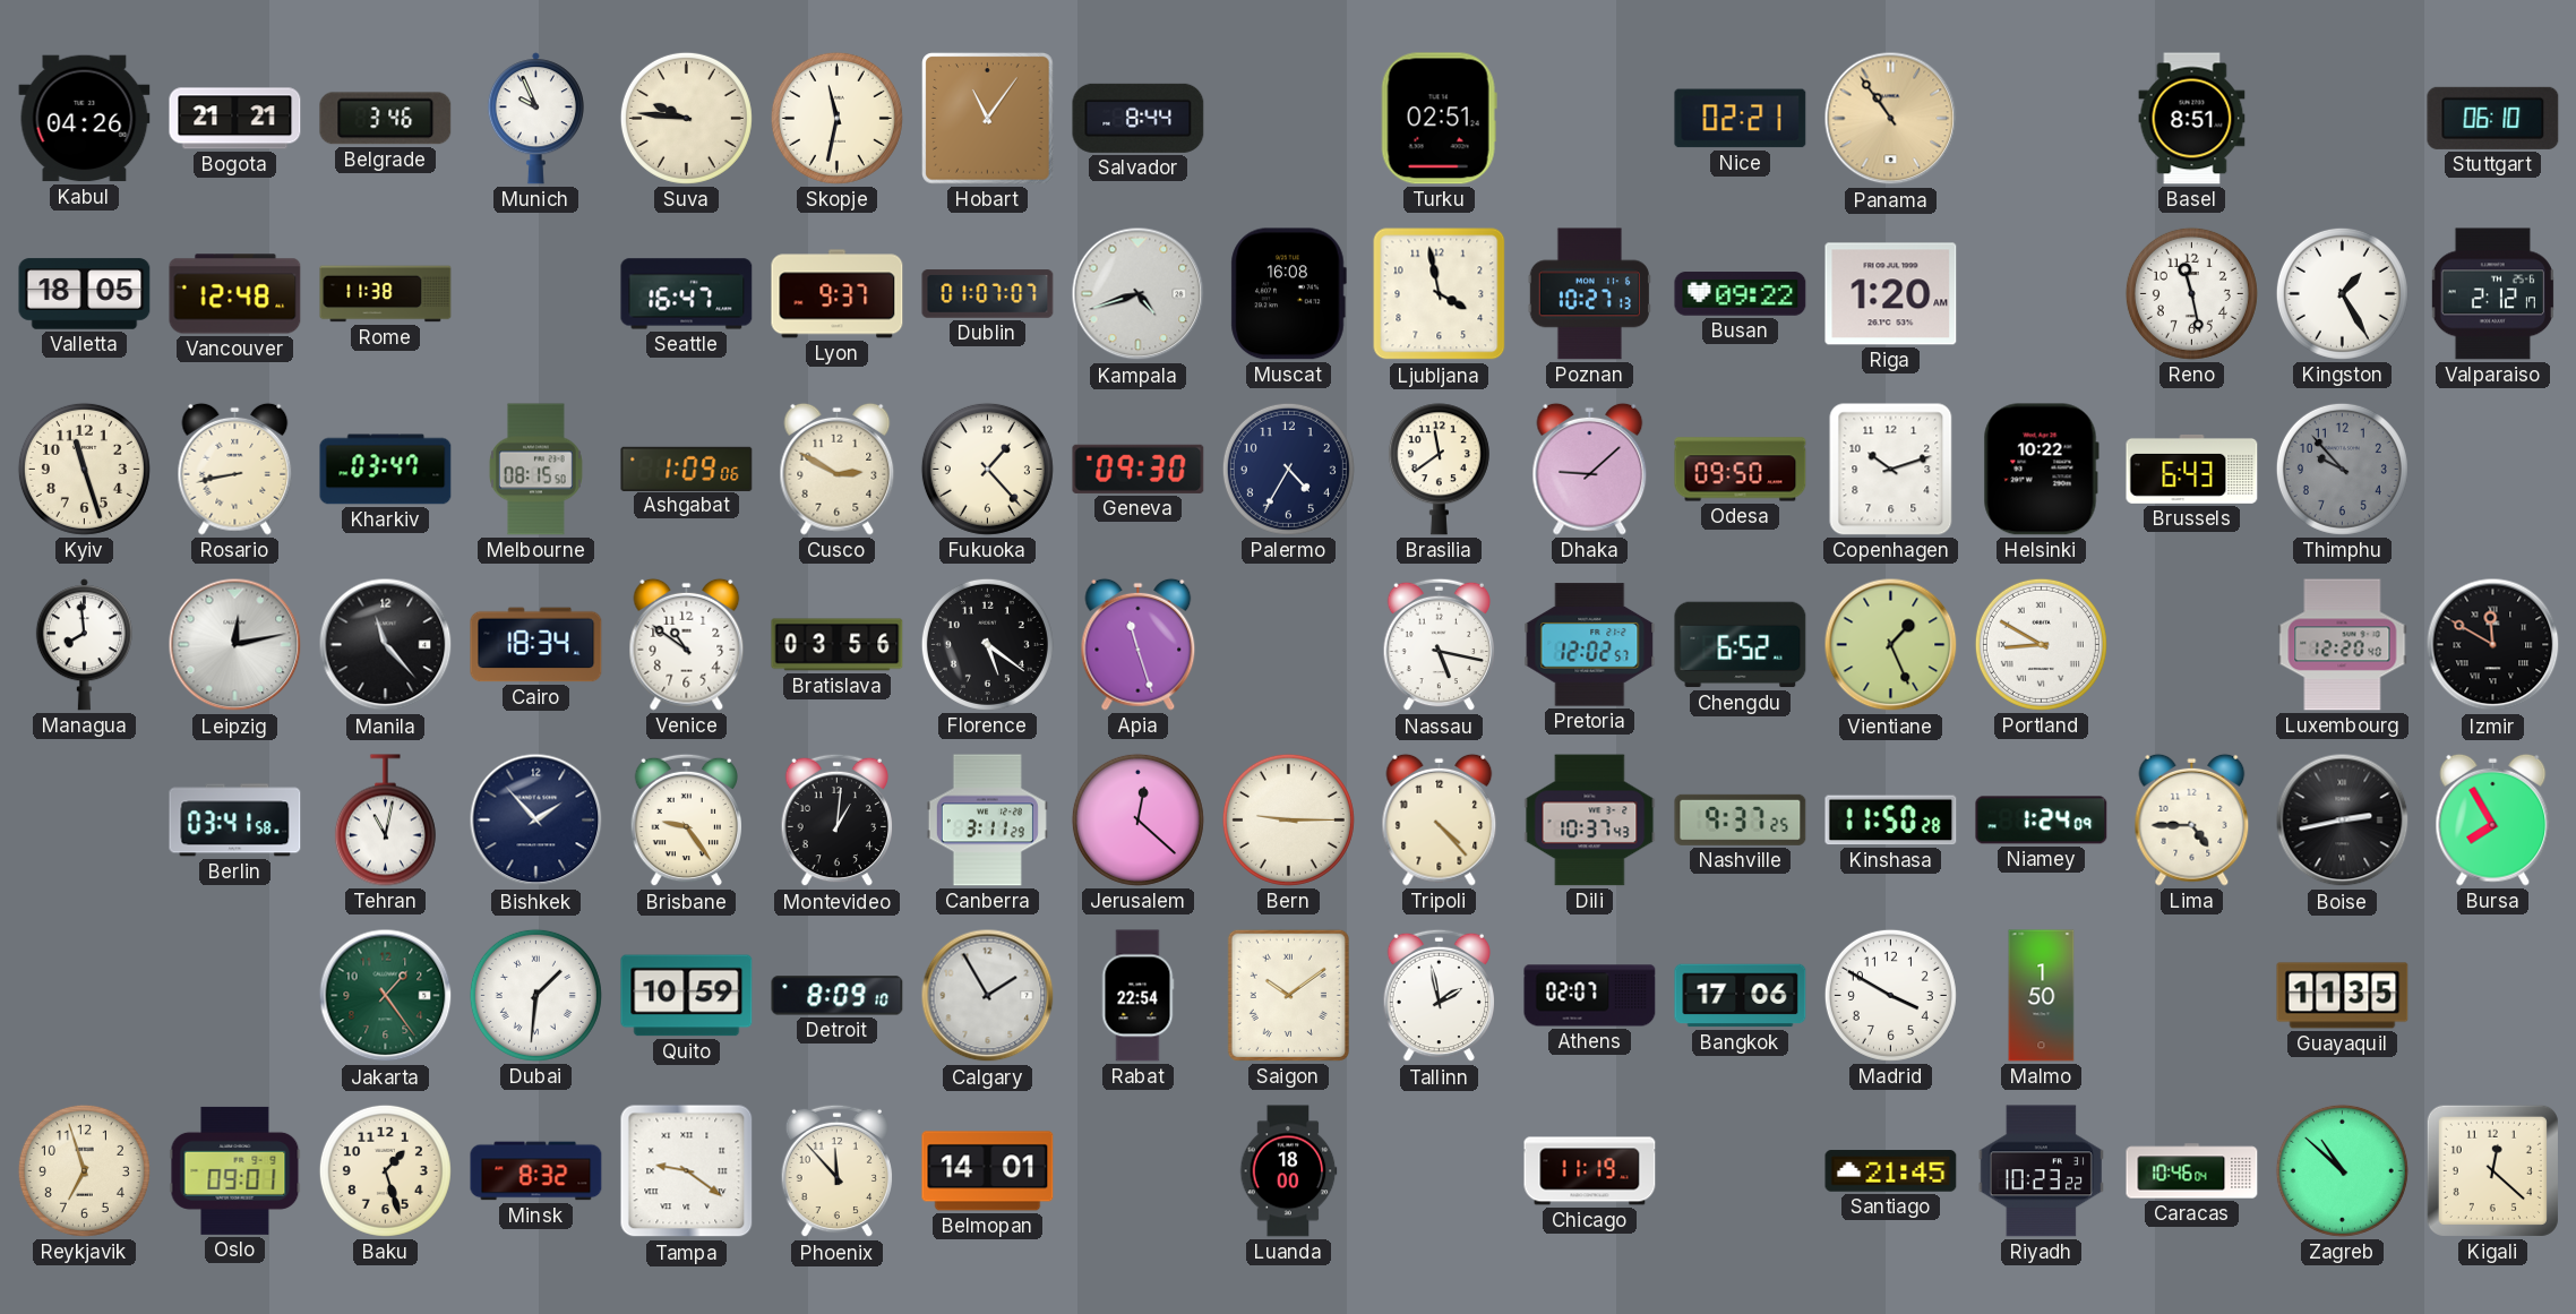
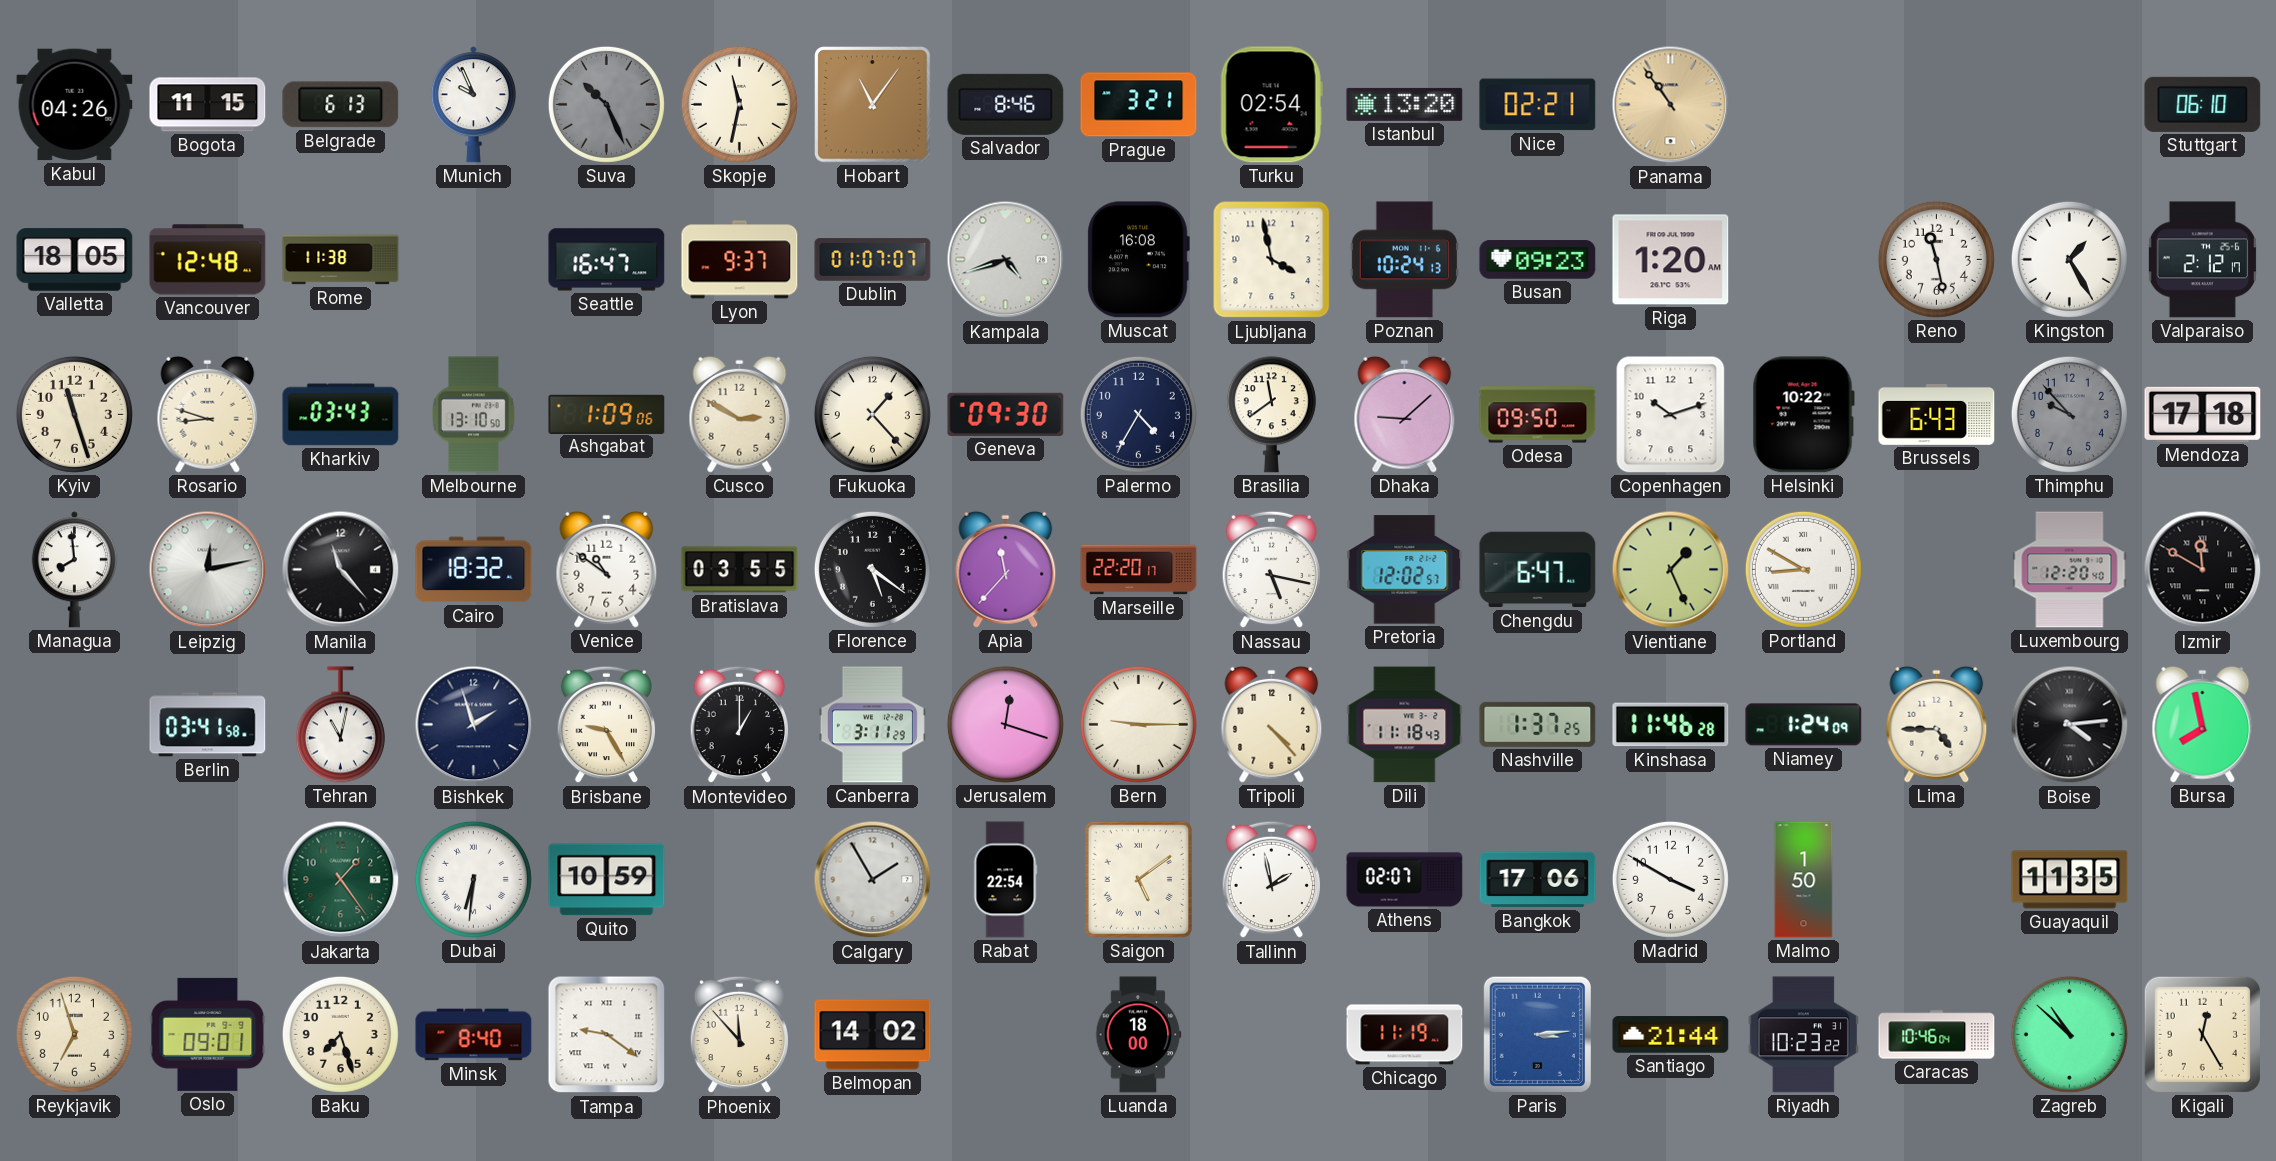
Bogota: 21:21 -> 11:15 (208, 105)
Belgrade: 3:46 -> 6:13 (341, 105)
Suva: 9:46 -> 10:26 (606, 104)
Suva dial: cream -> grey (606, 104)
Salvador: 8:44 -> 8:46 (1006, 104)
Prague: none -> 3:21 (1139, 105)
Turku: 02:51 -> 02:54 (1271, 105)
Istanbul: none -> 13:20 (1405, 104)
Basel: 8:51 -> none (2192, 119)
Poznan: 10:27 -> 10:24 (1404, 260)
Busan: 09:22 -> 09:23 (1538, 260)
Rosario: 8:43 -> 8:48 (208, 414)
Kharkiv: 03:47 -> 03:43 (341, 415)
Melbourne: 08:15 -> 13:10 (473, 415)
Mendoza: none -> 17:18 (2203, 414)
Cairo: 18:34 -> 18:32 (474, 570)
Bratislava: 03:56 -> 03:55 (740, 570)
Apia: 11:27 -> 11:37 (1006, 569)
Marseille: none -> 22:20 (1139, 570)
Chengdu: 6:52 -> 6:47 (1538, 570)
Bishkek: 1:53 -> 1:57 (474, 725)
Brisbane: 9:24 -> 9:25 (607, 725)
Montevideo: 1:01 -> 1:00 (740, 725)
Jerusalem: 12:22 -> 12:18 (1005, 724)
Dili: 10:37 -> 11:18 (1405, 725)
Nashville: 9:37 -> 1:37 (1538, 724)
Kinshasa: 11:50 -> 11:46 (1671, 725)
Boise: 2:43 -> 4:14 (2070, 725)
Bursa: 7:55 -> 7:58 (2203, 724)
Dubai: 1:31 -> 6:31 (473, 879)
Detroit: 8:09 -> none (838, 996)
Saigon: 10:09 -> 5:09 (1138, 879)
Baku: 1:27 -> 7:27 (340, 1034)
Minsk: 8:32 -> 8:40 (474, 1035)
Belmopan: 14:01 -> 14:02 (873, 1035)
Paris: none -> 3:14 (1537, 1034)
Santiago: 21:45 -> 21:44 (1671, 1035)
Kigali: 12:22 -> 12:25 (2202, 1034)
